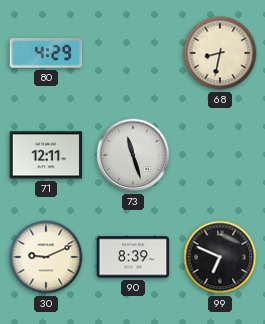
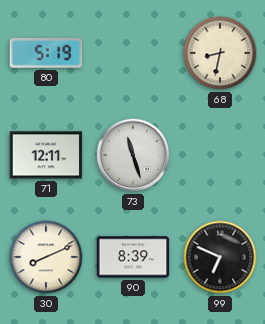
80: 4:29 -> 5:19 (46, 53)
30: 9:11 -> 8:11 (46, 257)
